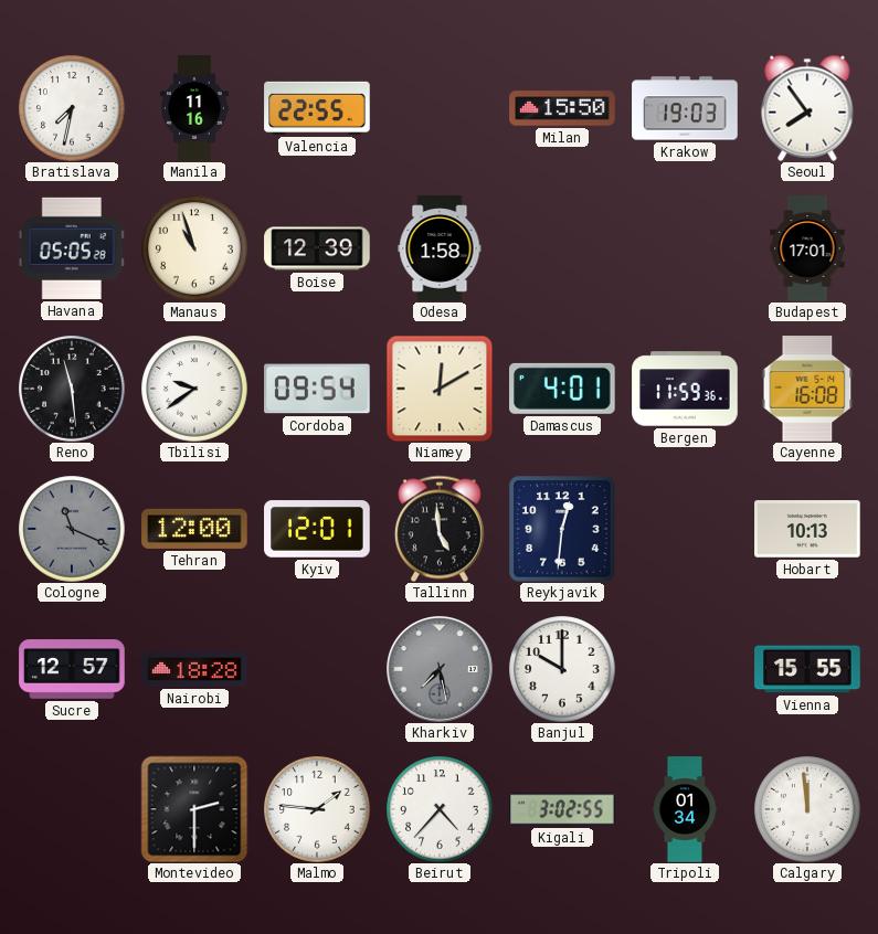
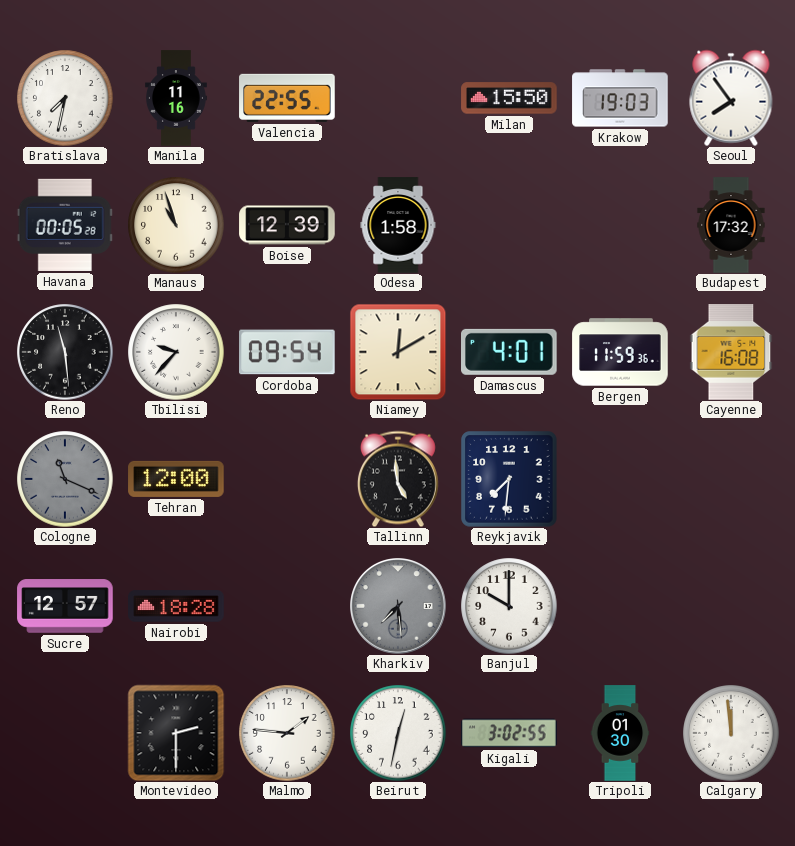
Havana: 05:05 -> 00:05 (65, 225)
Budapest: 17:01 -> 17:32 (731, 225)
Tbilisi: 9:39 -> 9:37 (176, 352)
Kyiv: 12:01 -> none (317, 529)
Reykjavik: 12:31 -> 7:31 (509, 479)
Hobart: 10:13 -> none (807, 529)
Kharkiv: 7:28 -> 7:29 (399, 607)
Vienna: 15:55 -> none (807, 669)
Beirut: 4:37 -> 12:32 (398, 733)
Tripoli: 01:34 -> 01:30 (620, 733)
